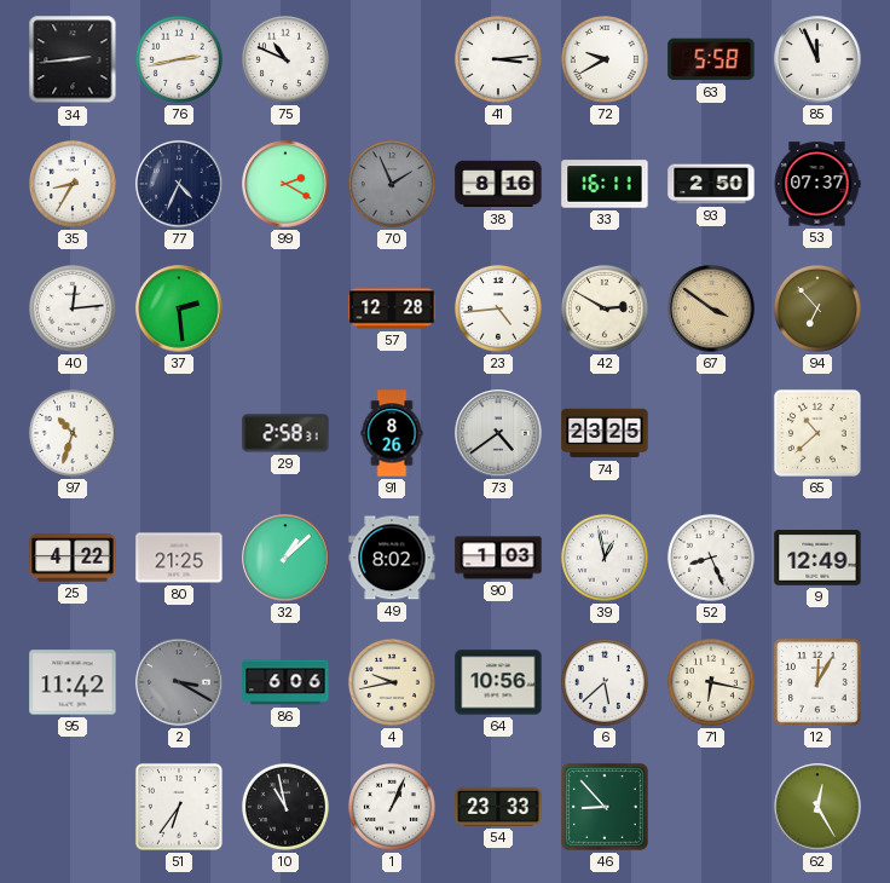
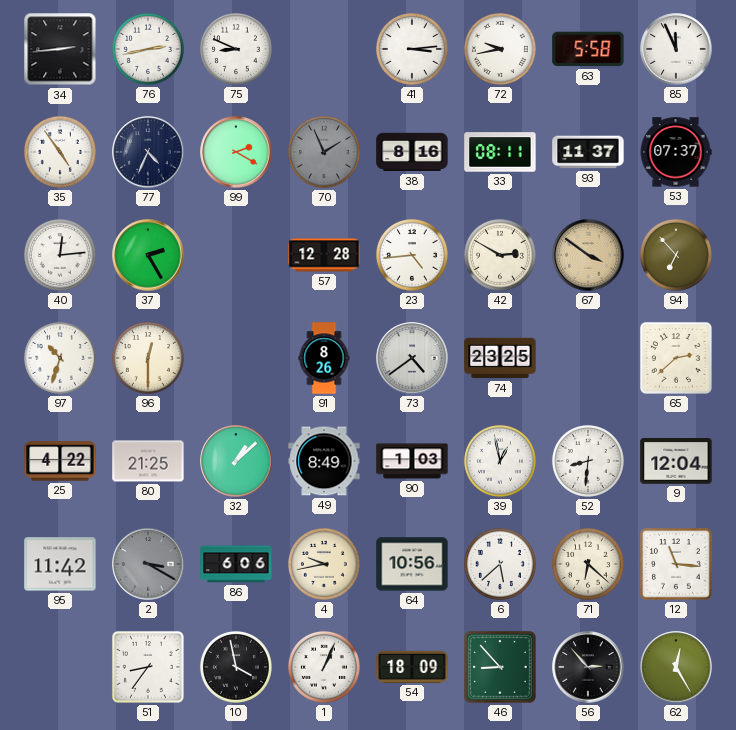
75: 10:49 -> 8:49 (236, 49)
72: 9:40 -> 9:43 (500, 49)
35: 8:35 -> 4:54 (60, 152)
33: 16:11 -> 08:11 (500, 152)
93: 2:50 -> 11:37 (588, 152)
37: 2:29 -> 2:25 (148, 255)
96: none -> 12:30 (148, 358)
29: 2:58 -> none (285, 433)
65: 10:38 -> 2:38 (676, 358)
49: 8:02 -> 8:49 (324, 461)
52: 8:26 -> 8:31 (588, 461)
9: 12:49 -> 12:04 (676, 461)
71: 6:17 -> 6:22 (588, 564)
12: 12:05 -> 11:16 (676, 564)
51: 6:36 -> 8:36 (148, 667)
10: 10:58 -> 3:58 (236, 667)
54: 23:33 -> 18:09 (412, 667)
56: none -> 2:53 (588, 667)
